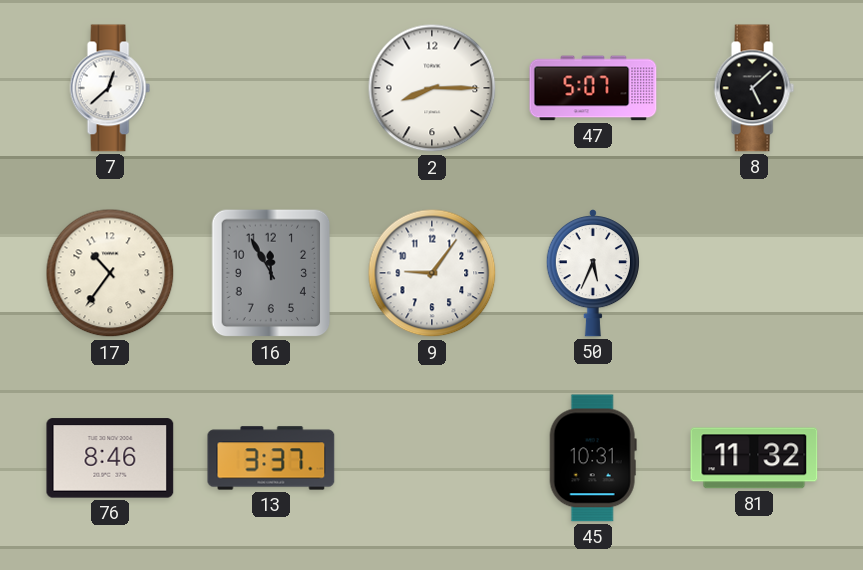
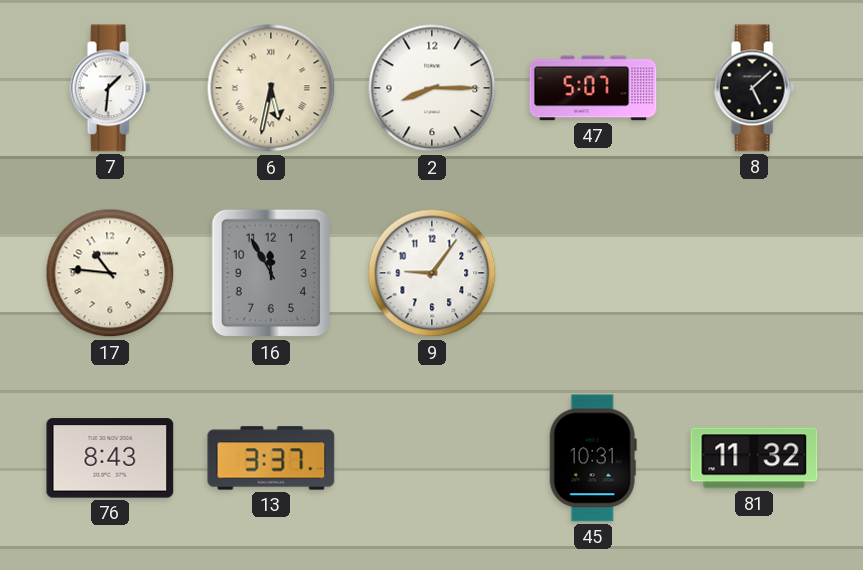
7: 12:38 -> 1:31 (110, 88)
6: none -> 5:32 (271, 88)
17: 10:36 -> 10:46 (110, 273)
50: 5:34 -> none (593, 274)
76: 8:46 -> 8:43 (110, 458)
